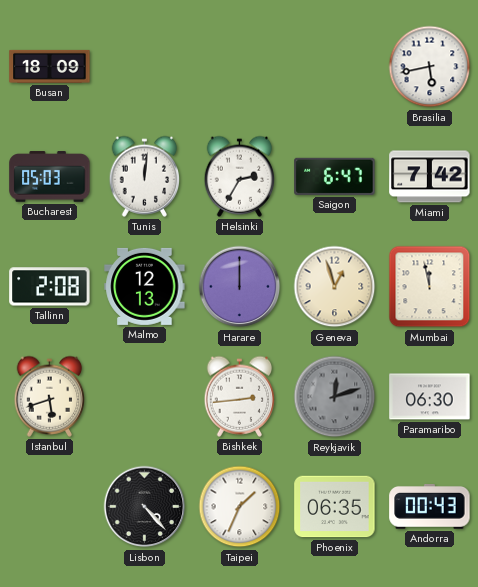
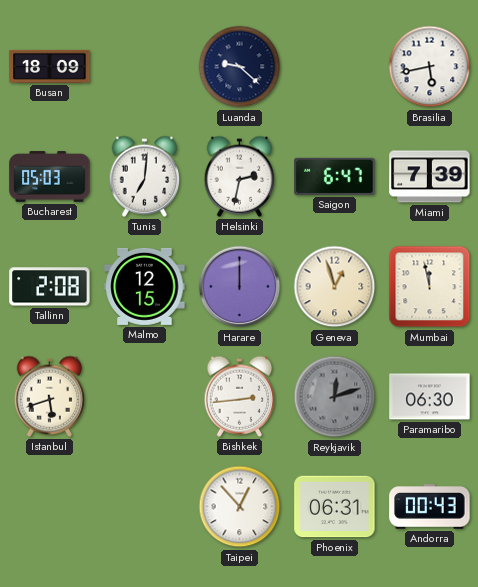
Luanda: none -> 9:22 (240, 67)
Tunis: 12:01 -> 7:01 (145, 176)
Helsinki: 2:35 -> 2:32 (240, 176)
Miami: 7:42 -> 7:39 (430, 177)
Malmo: 12:13 -> 12:15 (145, 286)
Lisbon: 4:23 -> none (145, 507)
Taipei: 1:34 -> 12:53 (240, 507)
Phoenix: 06:35 -> 06:31 (335, 507)
